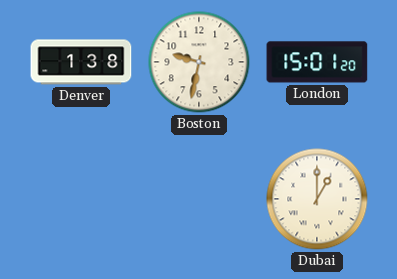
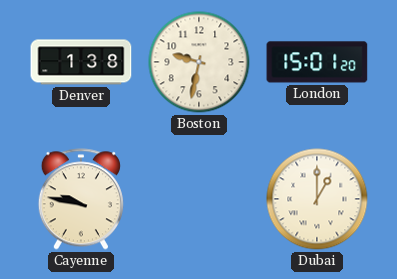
Cayenne: none -> 9:47 (81, 199)
